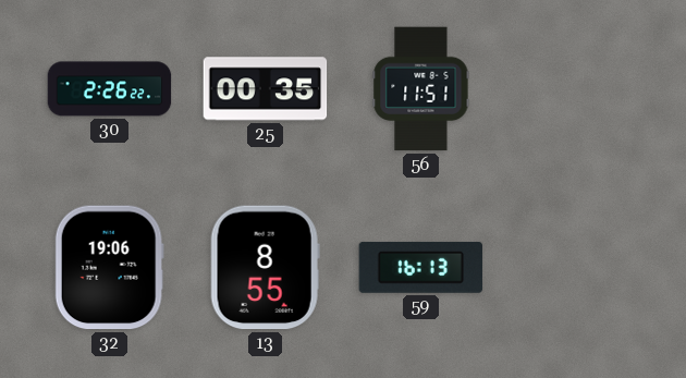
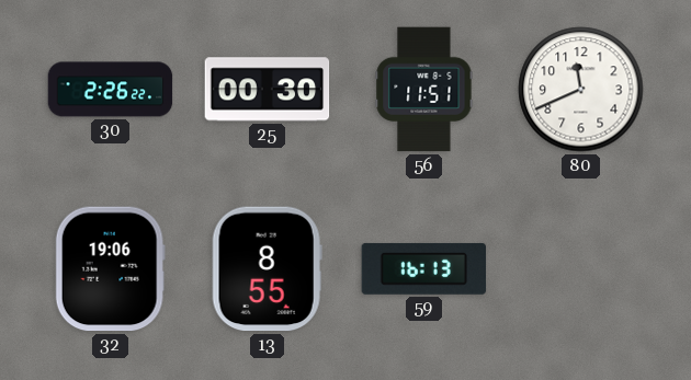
25: 00:35 -> 00:30 (268, 90)
80: none -> 11:41 (581, 90)
